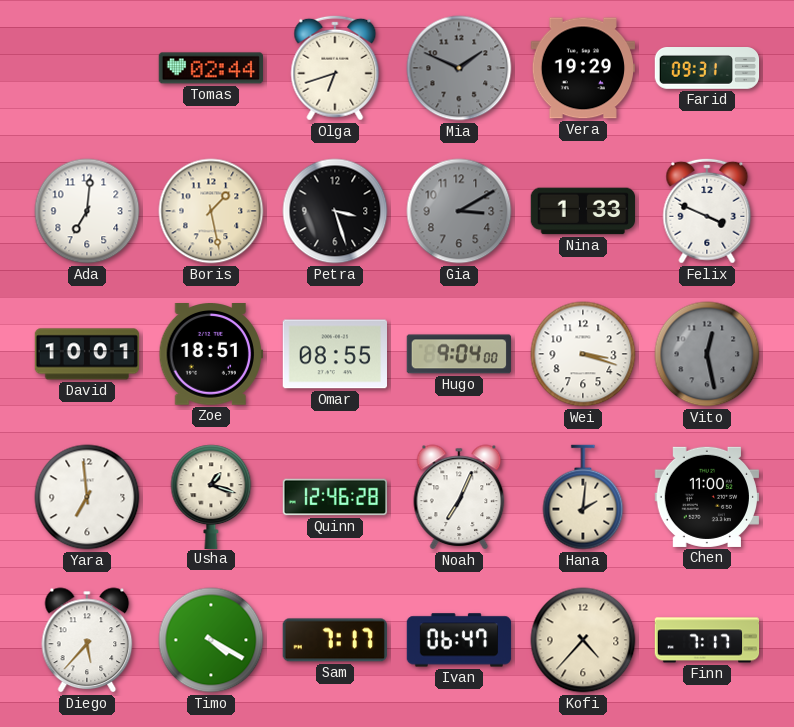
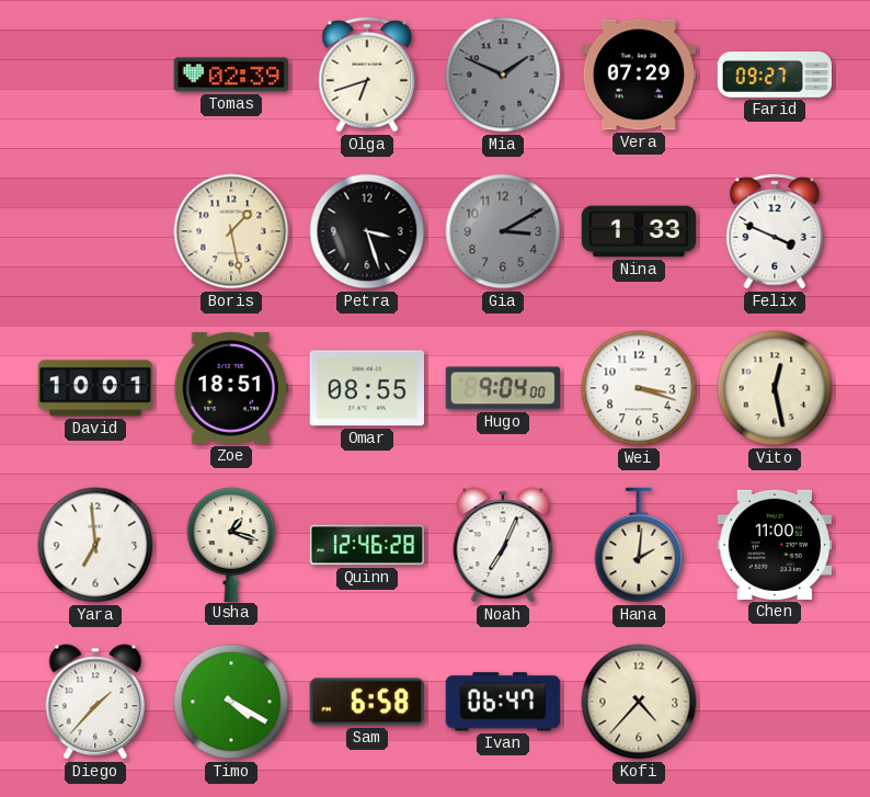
Tomas: 02:44 -> 02:39 (230, 75)
Vera: 19:29 -> 07:29 (639, 75)
Farid: 09:31 -> 09:27 (775, 76)
Ada: 7:01 -> none (87, 211)
Vito dial: grey -> cream (775, 388)
Diego: 5:37 -> 1:37 (95, 702)
Sam: 7:17 -> 6:58 (367, 702)
Finn: 7:17 -> none (707, 640)
